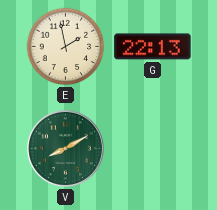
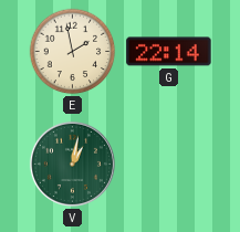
G: 22:13 -> 22:14 (169, 52)
V: 8:10 -> 1:02 (72, 164)
